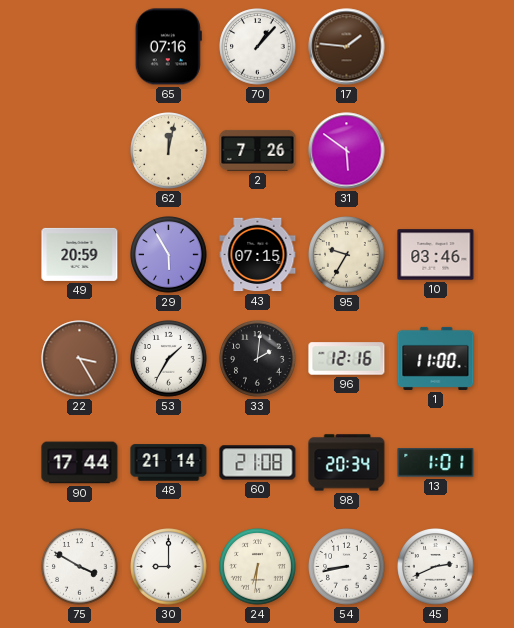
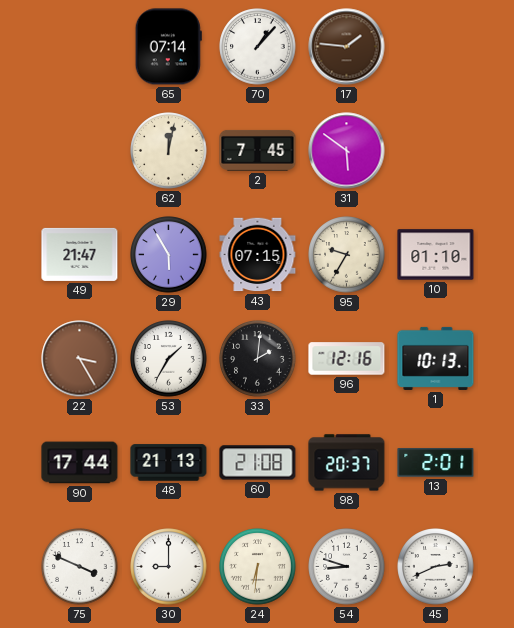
65: 07:16 -> 07:14 (168, 47)
2: 7:26 -> 7:45 (258, 150)
49: 20:59 -> 21:47 (80, 254)
10: 03:46 -> 01:10 (436, 255)
1: 11:00 -> 10:13 (436, 358)
48: 21:14 -> 21:13 (169, 463)
98: 20:34 -> 20:37 (347, 463)
13: 1:01 -> 2:01 (436, 463)
75: 3:50 -> 3:49 (80, 567)
54: 8:43 -> 8:48 (347, 567)
